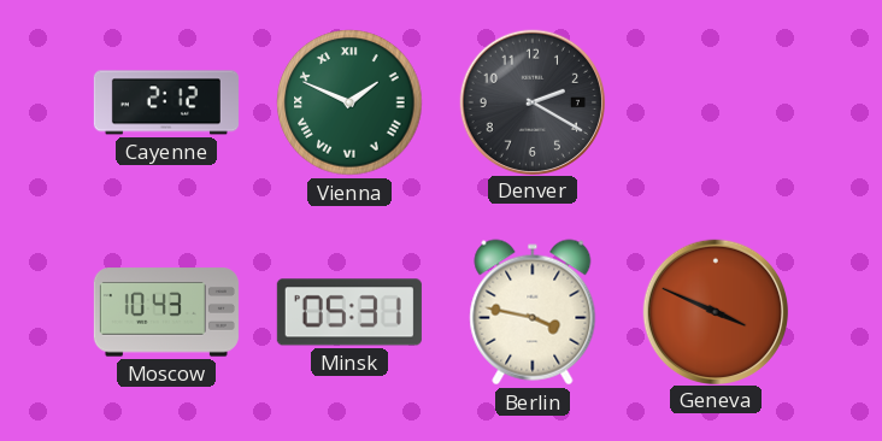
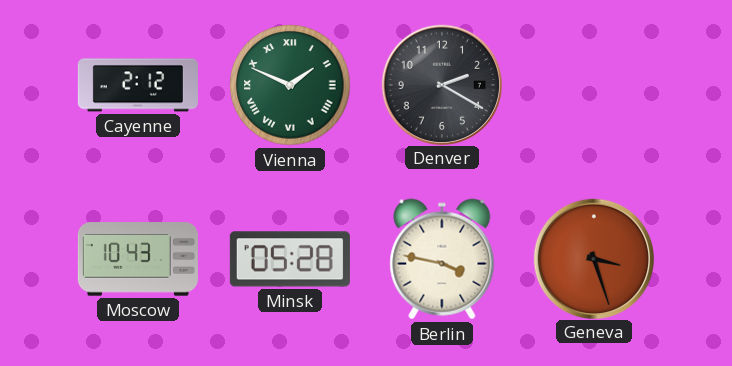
Minsk: 05:31 -> 05:28 (290, 259)
Geneva: 3:49 -> 3:27 (593, 258)
